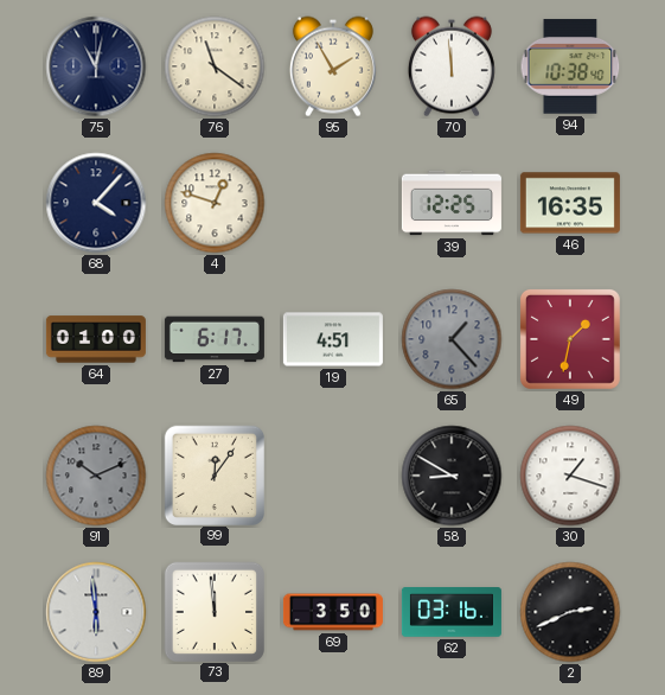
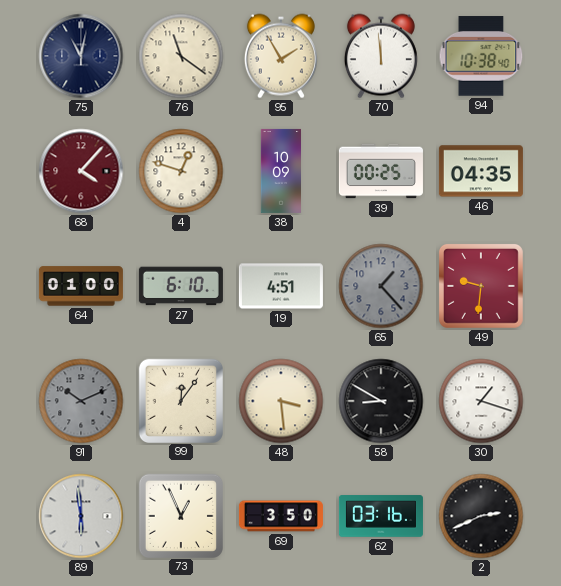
68 dial: navy -> burgundy (81, 171)
38: none -> 10:09 (280, 171)
39: 12:25 -> 00:25 (381, 171)
46: 16:35 -> 04:35 (481, 171)
27: 6:17 -> 6:10 (181, 286)
49: 1:32 -> 9:31 (481, 286)
48: none -> 3:29 (281, 401)
73: 11:59 -> 12:56 (180, 515)
